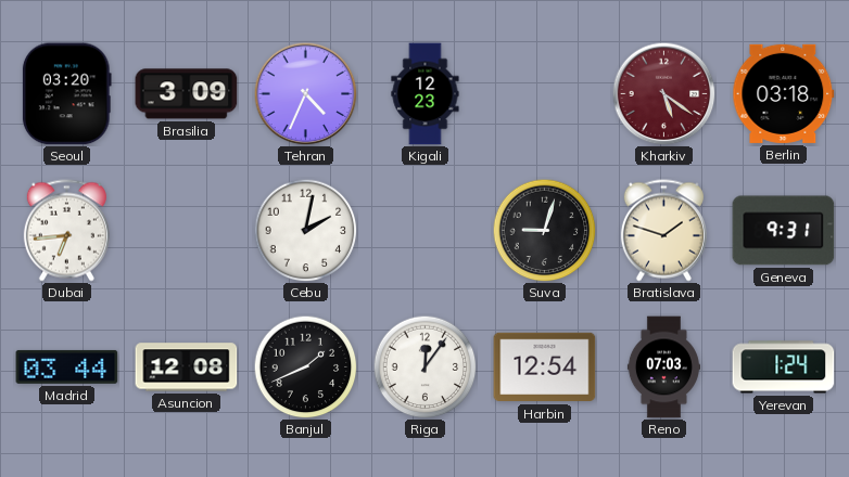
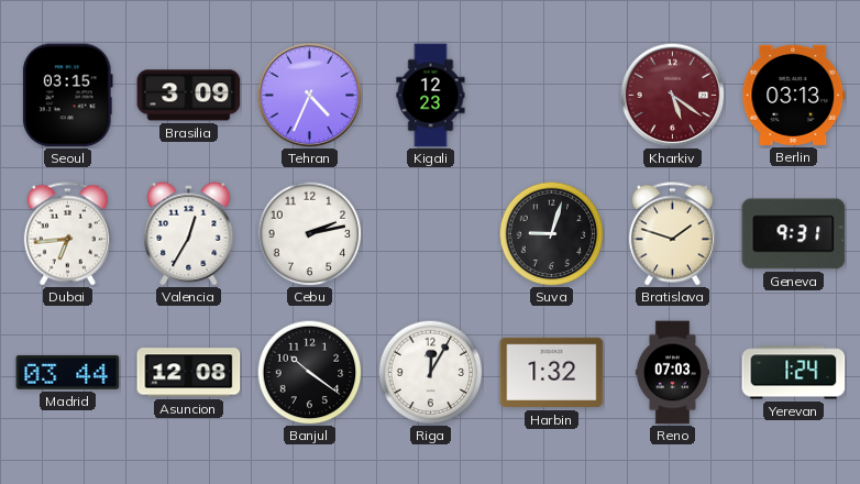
Seoul: 03:20 -> 03:15 (67, 96)
Berlin: 03:18 -> 03:13 (794, 95)
Valencia: none -> 12:35 (189, 234)
Cebu: 2:02 -> 2:13 (309, 233)
Banjul: 1:41 -> 10:21 (309, 372)
Riga: 12:06 -> 12:05 (430, 372)
Harbin: 12:54 -> 1:32 (552, 373)
